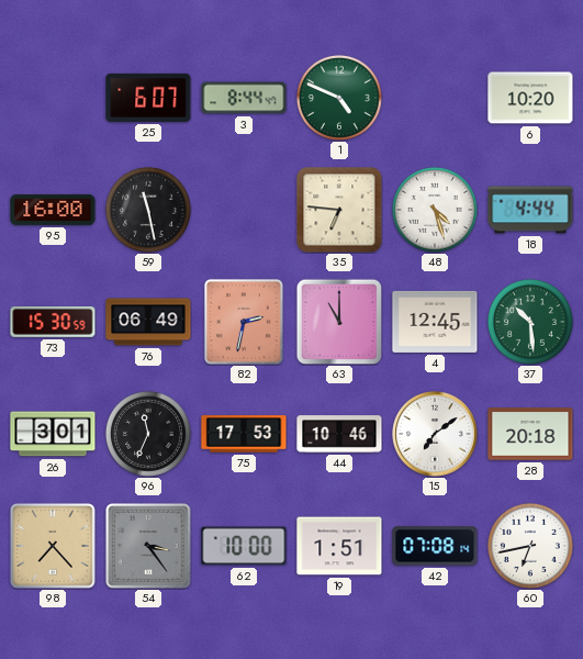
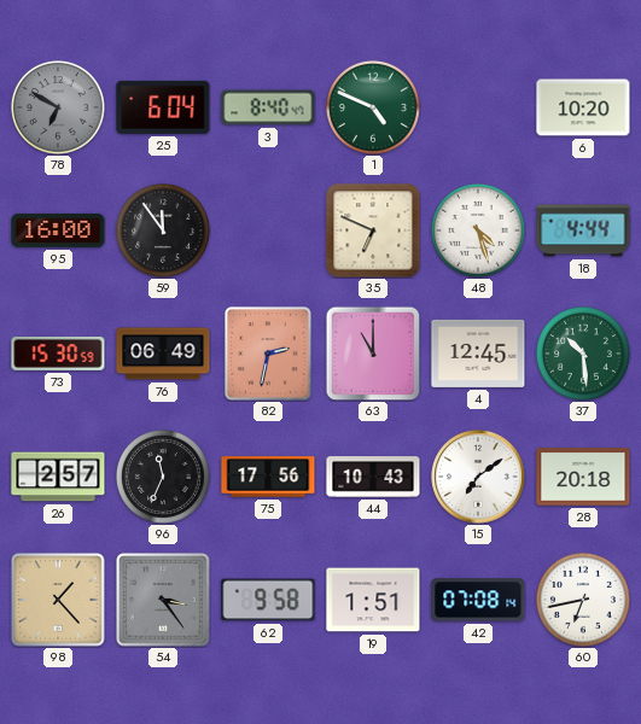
78: none -> 6:50 (58, 107)
25: 6:07 -> 6:04 (163, 107)
3: 8:44 -> 8:40 (268, 107)
59: 11:28 -> 11:54 (163, 230)
35: 6:46 -> 6:49 (373, 230)
26: 3:01 -> 2:57 (58, 477)
75: 17:53 -> 17:56 (268, 477)
44: 10:46 -> 10:43 (373, 477)
98: 7:23 -> 1:23 (58, 600)
62: 10:00 -> 9:58 (268, 600)
